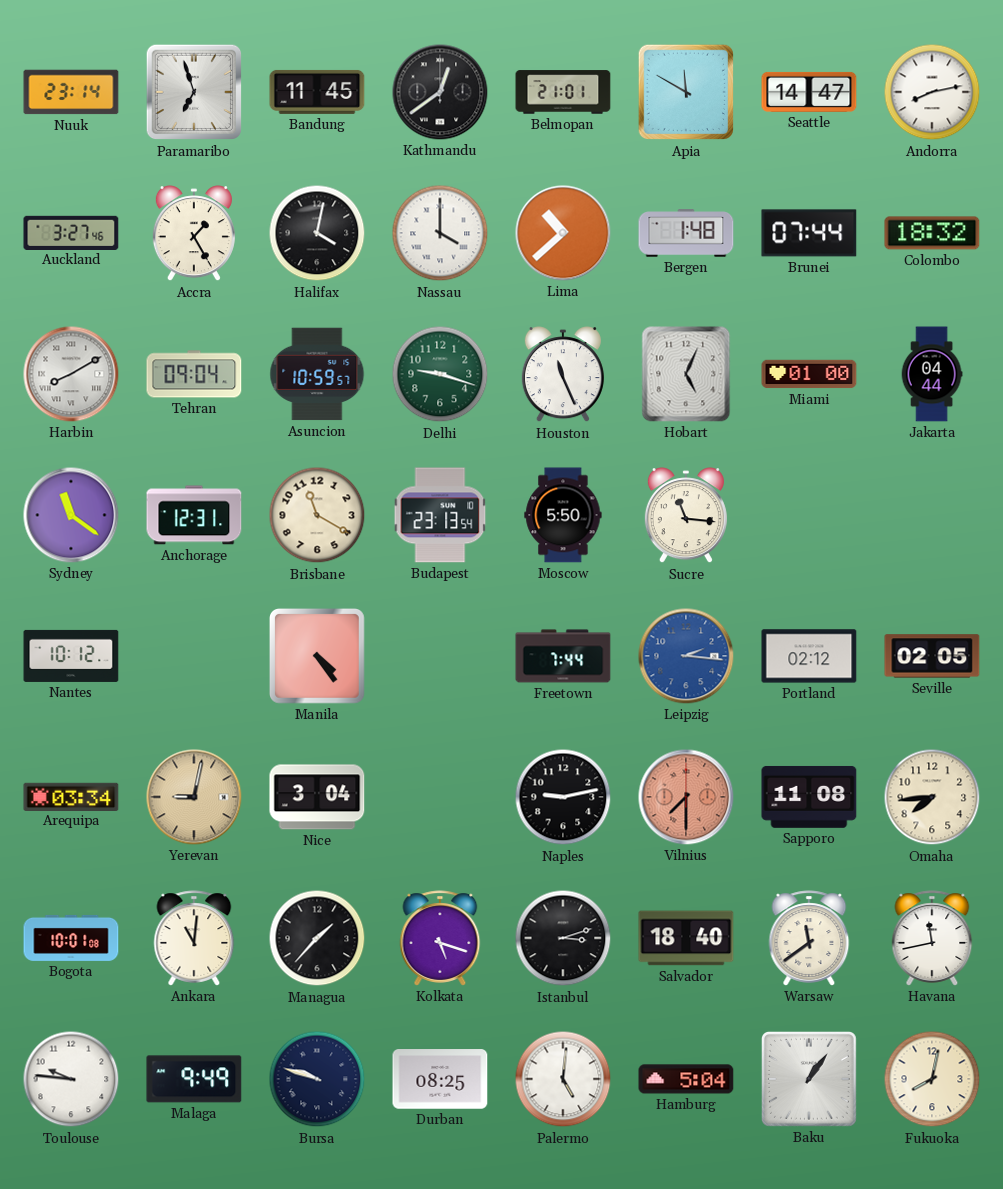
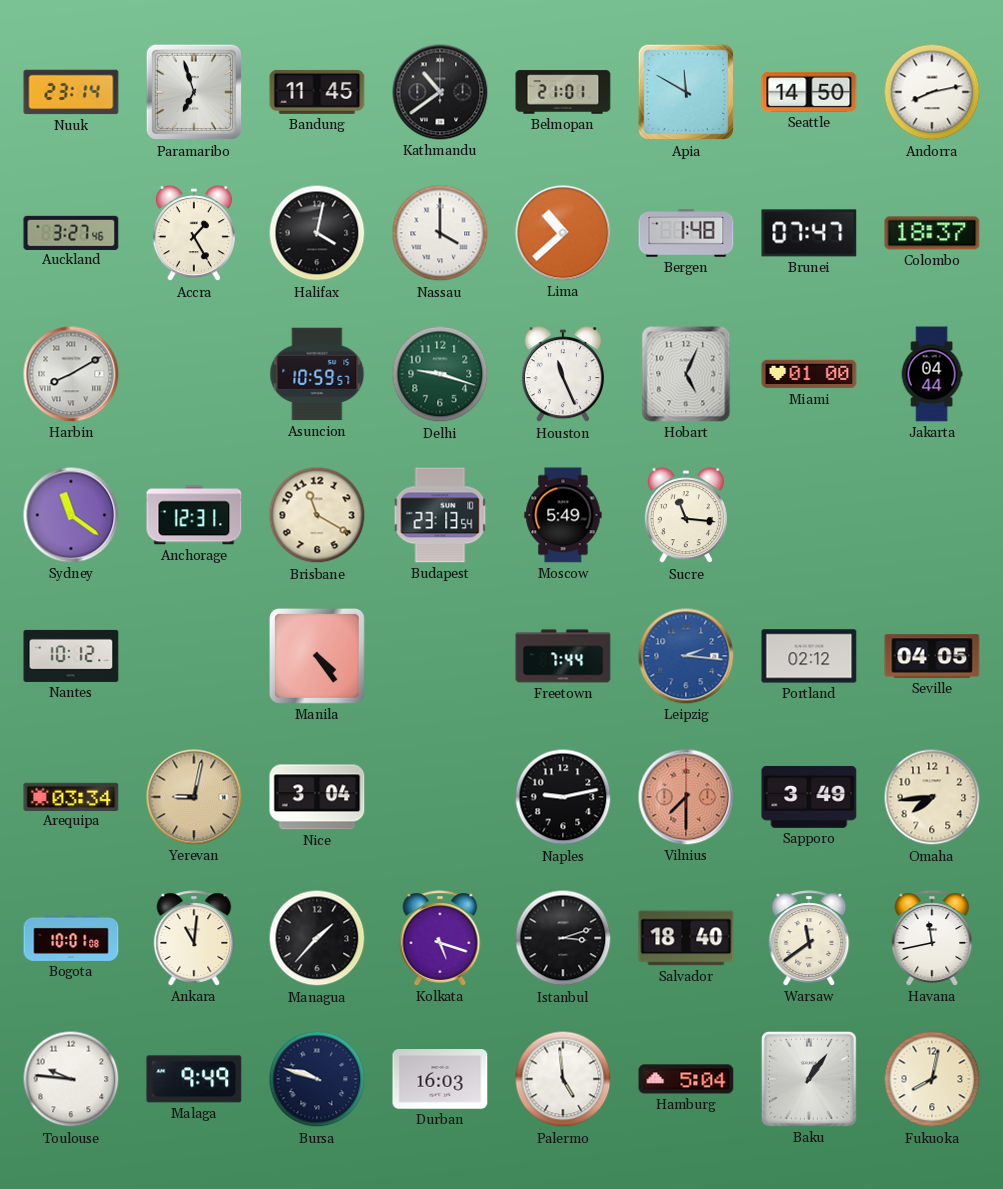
Kathmandu: 12:39 -> 10:39 (440, 92)
Seattle: 14:47 -> 14:50 (809, 92)
Brunei: 07:44 -> 07:47 (809, 233)
Colombo: 18:32 -> 18:37 (932, 233)
Tehran: 09:04 -> none (194, 374)
Moscow: 5:50 -> 5:49 (563, 515)
Seville: 02:05 -> 04:05 (932, 656)
Sapporo: 11:08 -> 3:49 (809, 797)
Durban: 08:25 -> 16:03 (440, 1079)
Palermo: 5:01 -> 4:59 (563, 1079)
